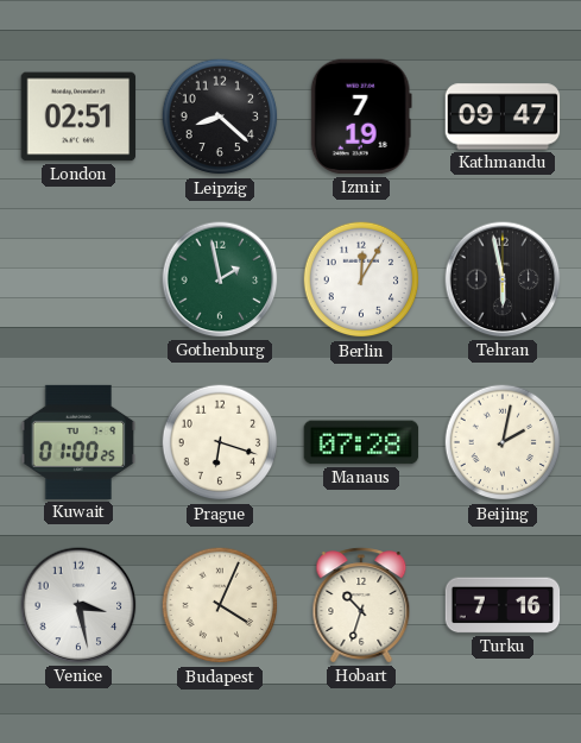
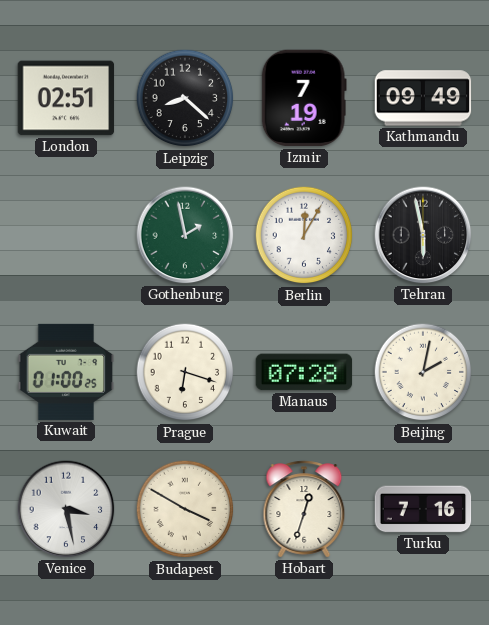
Kathmandu: 09:47 -> 09:49 (423, 98)
Budapest: 4:04 -> 3:50 (185, 509)
Hobart: 10:33 -> 12:33 (304, 509)
